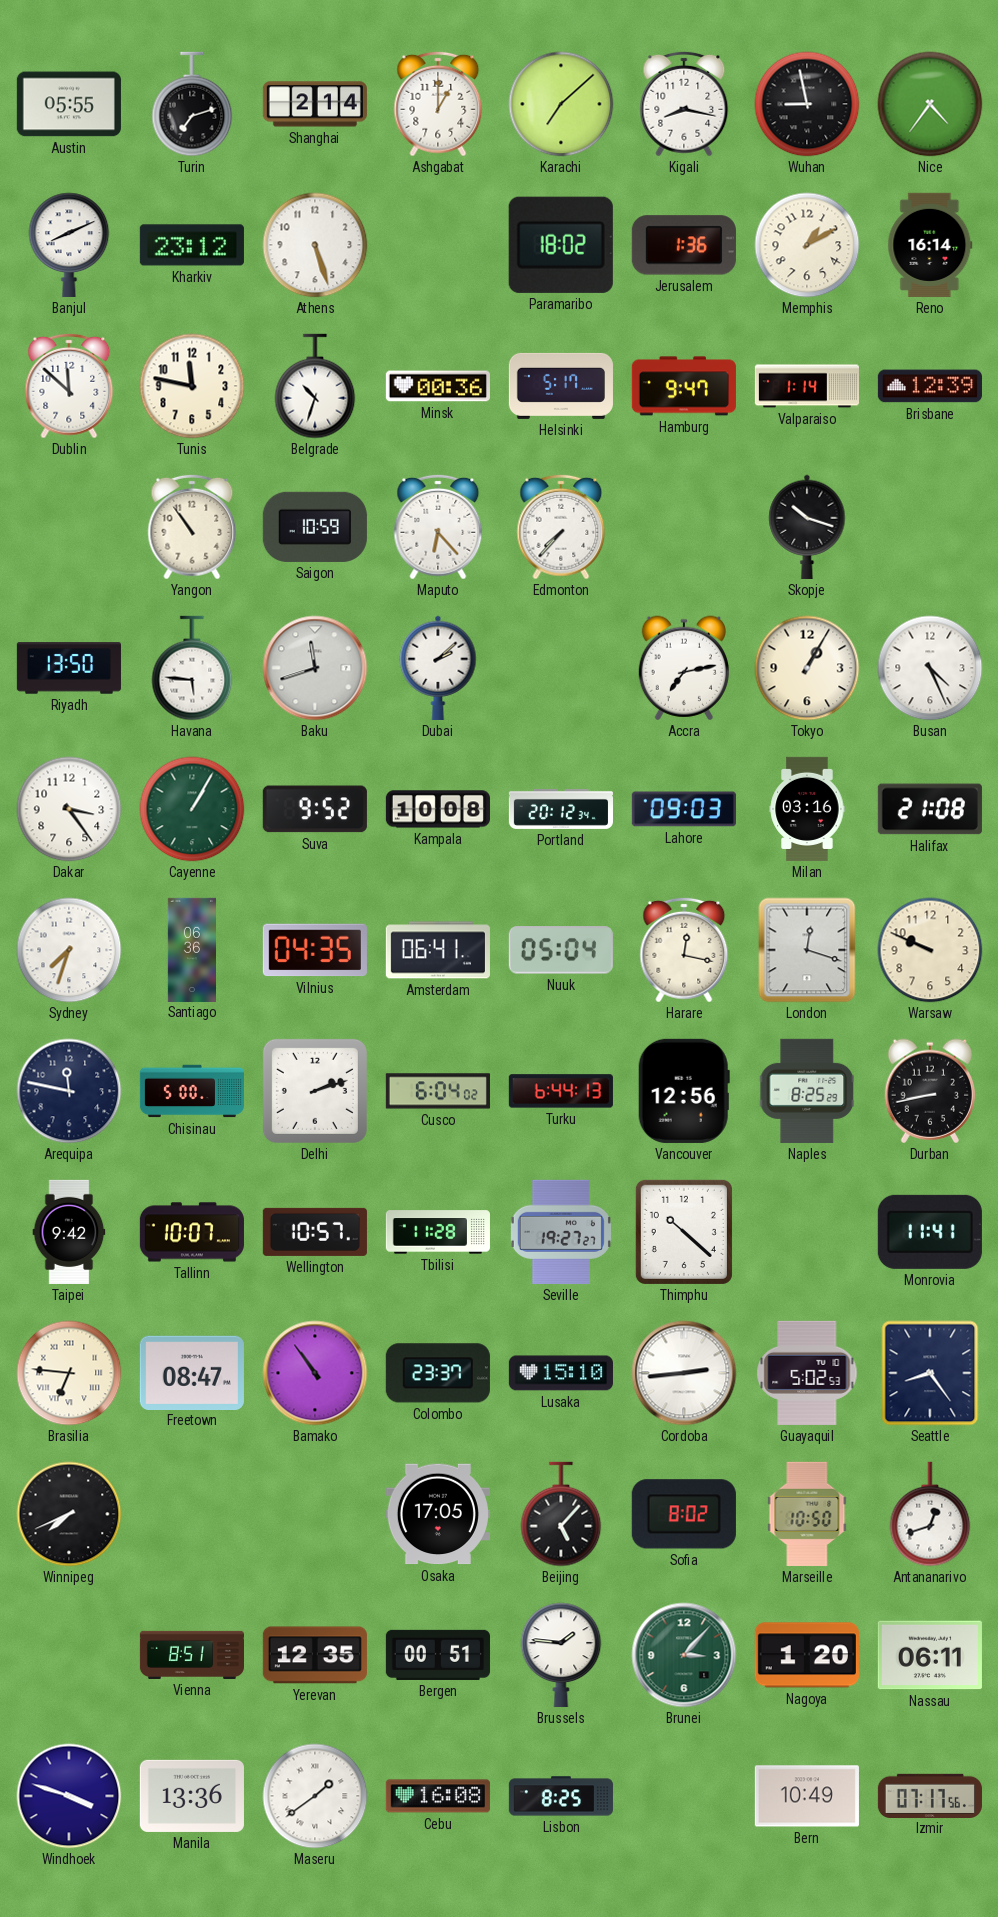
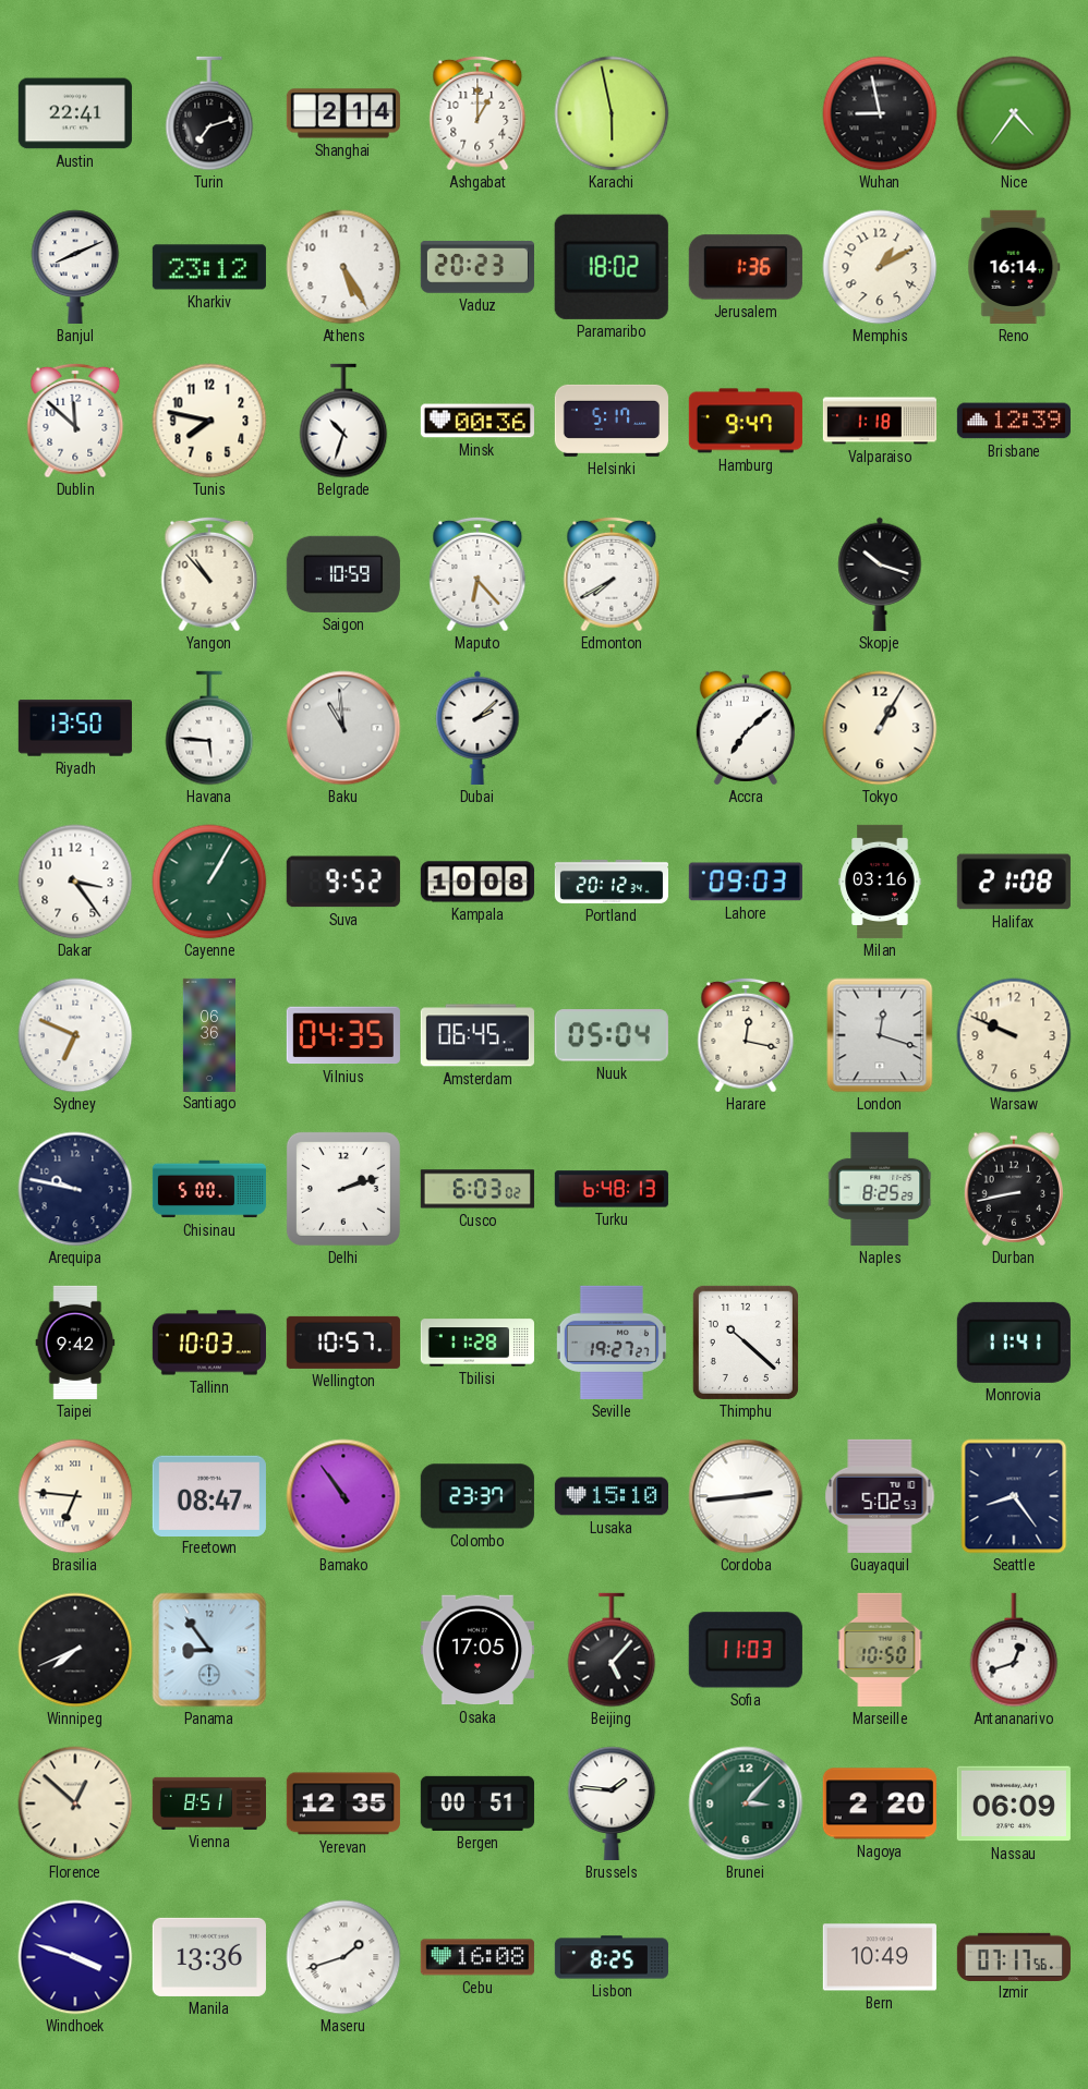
Austin: 05:55 -> 22:41 (75, 113)
Karachi: 7:08 -> 5:58 (612, 113)
Kigali: 8:17 -> none (684, 104)
Athens: 5:27 -> 5:25 (343, 267)
Vaduz: none -> 20:23 (477, 267)
Tunis: 11:47 -> 7:47 (209, 421)
Valparaiso: 1:14 -> 1:18 (879, 421)
Yangon: 10:54 -> 10:53 (209, 574)
Edmonton: 7:37 -> 7:40 (612, 574)
Baku: 11:42 -> 10:59 (343, 728)
Accra: 7:13 -> 7:08 (745, 728)
Busan: 4:26 -> none (930, 668)
Sydney: 7:33 -> 6:49 (75, 1035)
Amsterdam: 06:41 -> 06:45 (477, 1035)
Arequipa: 11:47 -> 9:47 (75, 1189)
Cusco: 6:04 -> 6:03 (477, 1189)
Turku: 6:44 -> 6:48 (612, 1189)
Vancouver: 12:56 -> none (684, 1091)
Tallinn: 10:07 -> 10:03 (209, 1343)
Panama: none -> 8:54 (209, 1650)
Sofia: 8:02 -> 11:03 (746, 1650)
Florence: none -> 12:52 (75, 1803)
Nagoya: 1:20 -> 2:20 (880, 1803)
Nassau: 06:11 -> 06:09 (1014, 1803)
Maseru: 1:39 -> 1:42 (343, 1957)
